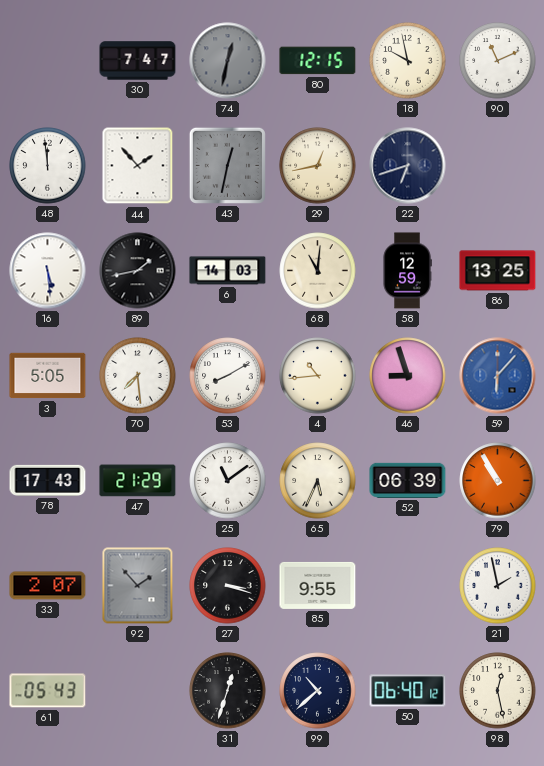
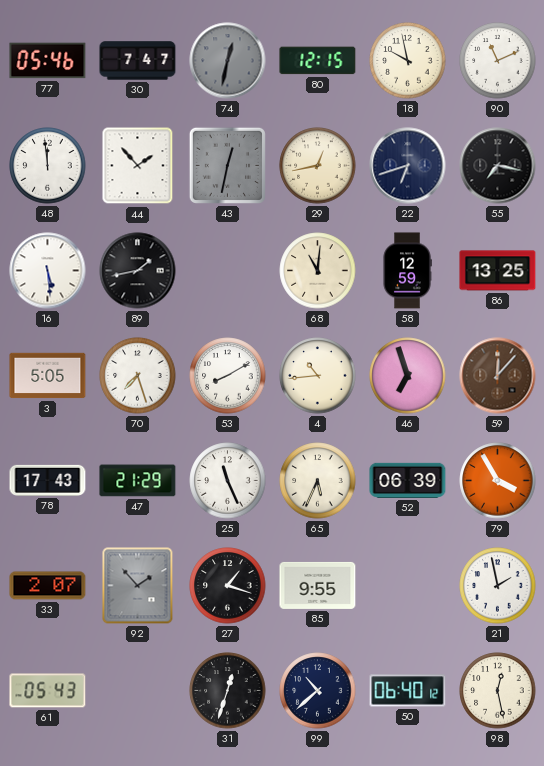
77: none -> 05:46 (48, 61)
55: none -> 7:17 (498, 166)
6: 14:03 -> none (228, 271)
70: 7:29 -> 7:27 (138, 376)
46: 8:57 -> 6:57 (408, 376)
59: 6:07 -> 12:07 (498, 376)
59 dial: blue -> brown (498, 376)
25: 11:09 -> 11:26 (228, 481)
79: 10:55 -> 3:55 (498, 481)
27: 3:18 -> 1:18 (228, 586)
